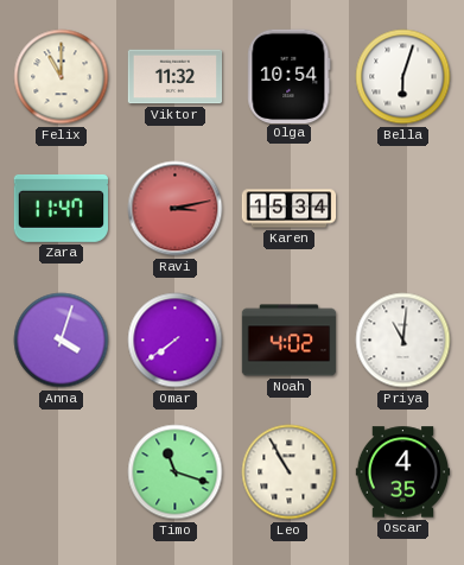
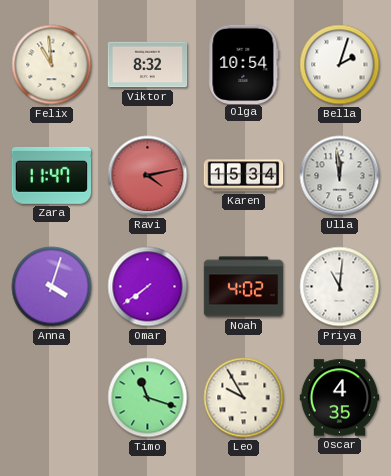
Felix: 11:00 -> 10:59 (52, 65)
Viktor: 11:32 -> 8:32 (148, 65)
Bella: 6:03 -> 2:03 (340, 65)
Ravi: 3:13 -> 4:13 (148, 176)
Ulla: none -> 11:59 (340, 176)
Leo: 10:55 -> 9:55 (244, 398)
